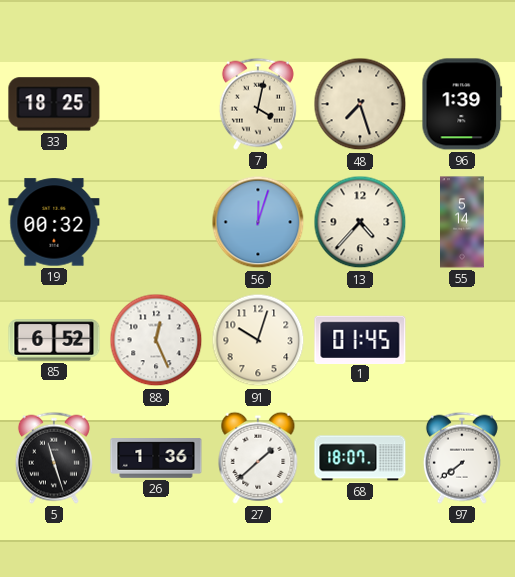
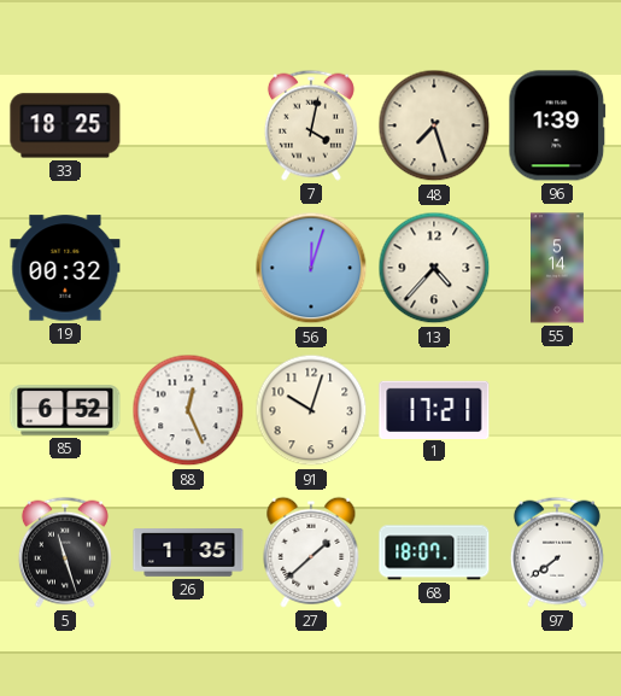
1: 01:45 -> 17:21 (434, 409)
26: 1:36 -> 1:35 (188, 552)
